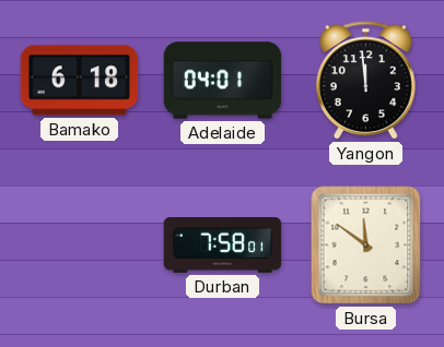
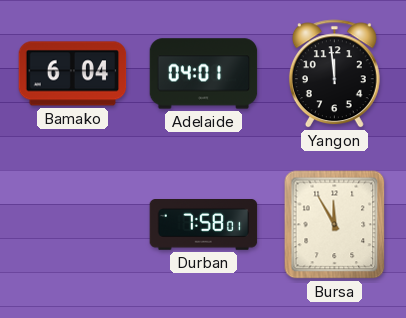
Bamako: 6:18 -> 6:04 (73, 74)
Bursa: 11:51 -> 11:55 (335, 225)
